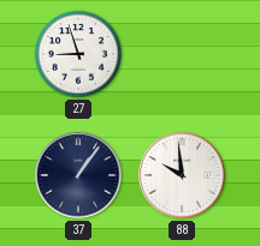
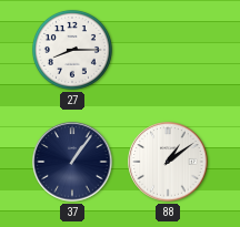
27: 8:57 -> 8:15 (72, 50)
88: 9:59 -> 1:09 (168, 162)
